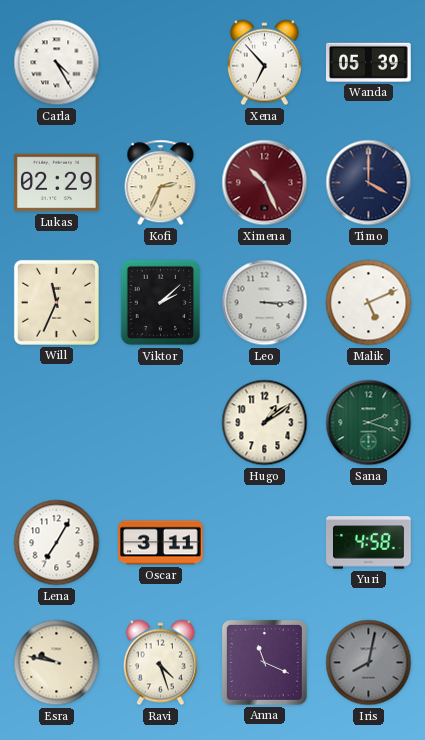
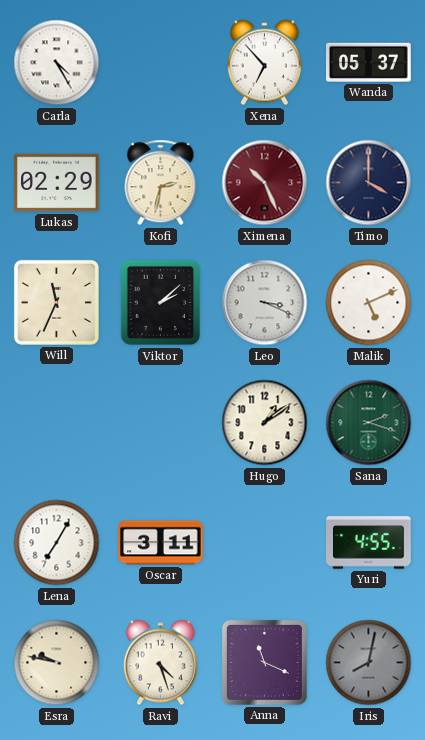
Wanda: 05:39 -> 05:37 (369, 62)
Kofi: 2:34 -> 2:32 (161, 183)
Leo: 3:15 -> 3:19 (265, 303)
Yuri: 4:58 -> 4:55 (369, 543)
